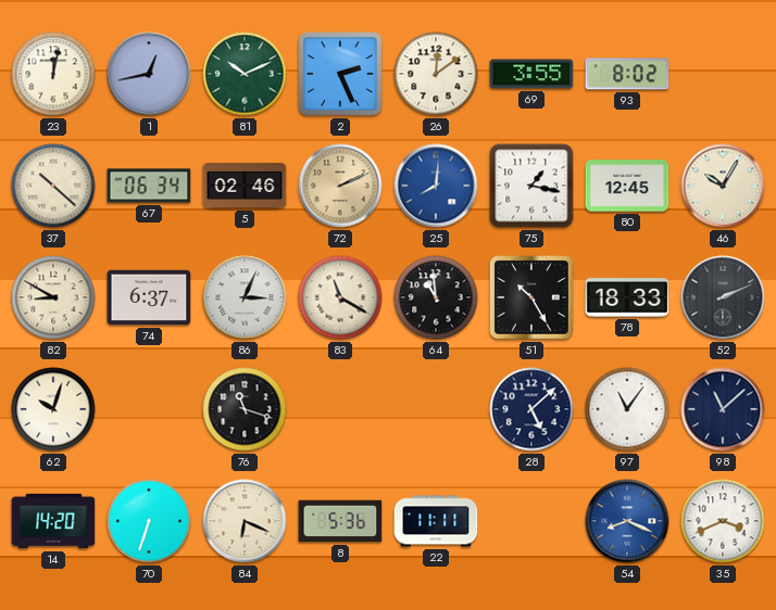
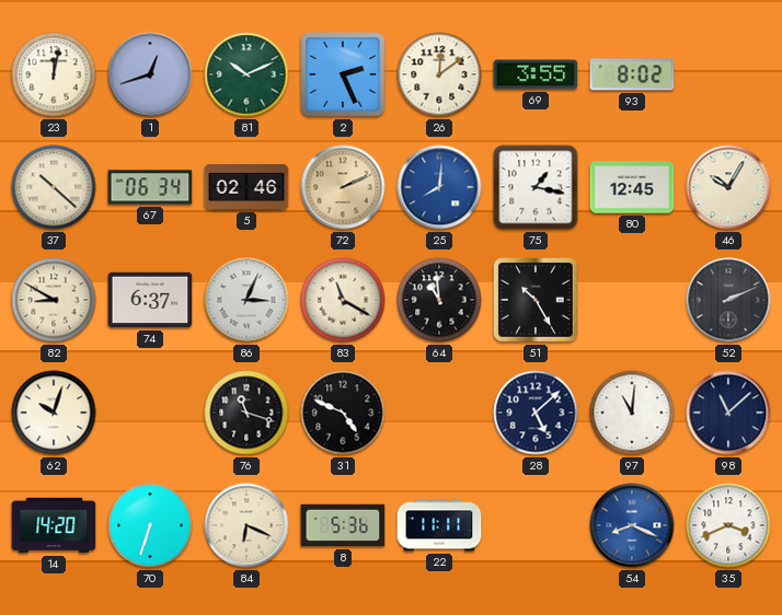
1: 12:43 -> 12:42 (150, 74)
78: 18:33 -> none (627, 297)
31: none -> 4:49 (343, 413)
97: 11:06 -> 11:01 (632, 413)
